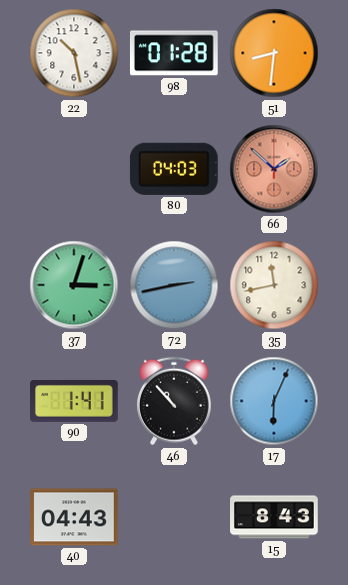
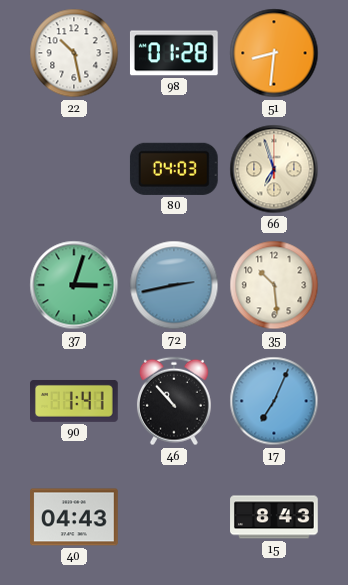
66: 1:52 -> 6:57 (274, 169)
66 dial: salmon -> cream (274, 169)
35: 11:43 -> 10:29 (274, 285)
17: 6:04 -> 7:04 (274, 401)
